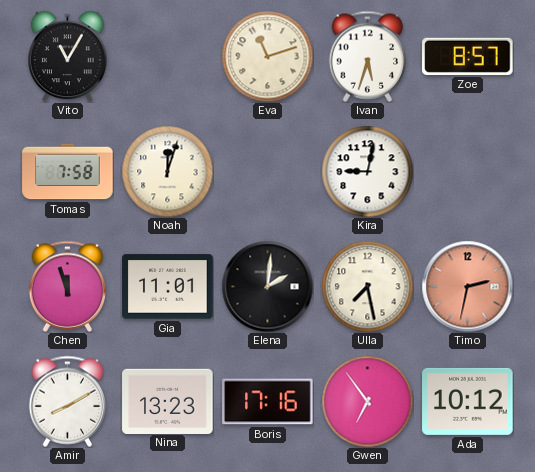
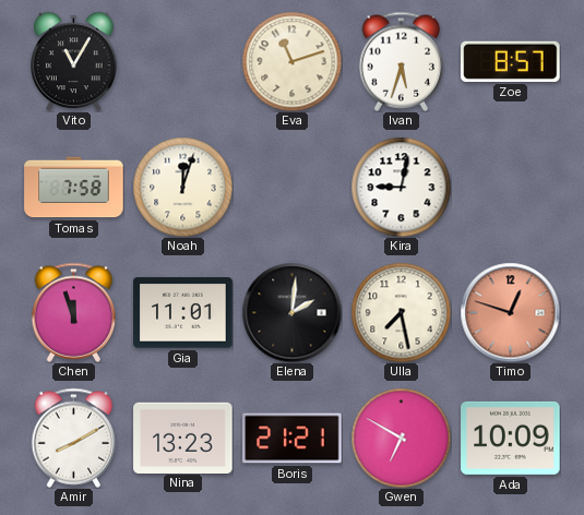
Timo: 2:32 -> 12:48 (510, 312)
Boris: 17:16 -> 21:21 (293, 439)
Gwen: 6:54 -> 6:50 (401, 438)
Ada: 10:12 -> 10:09 (511, 438)
